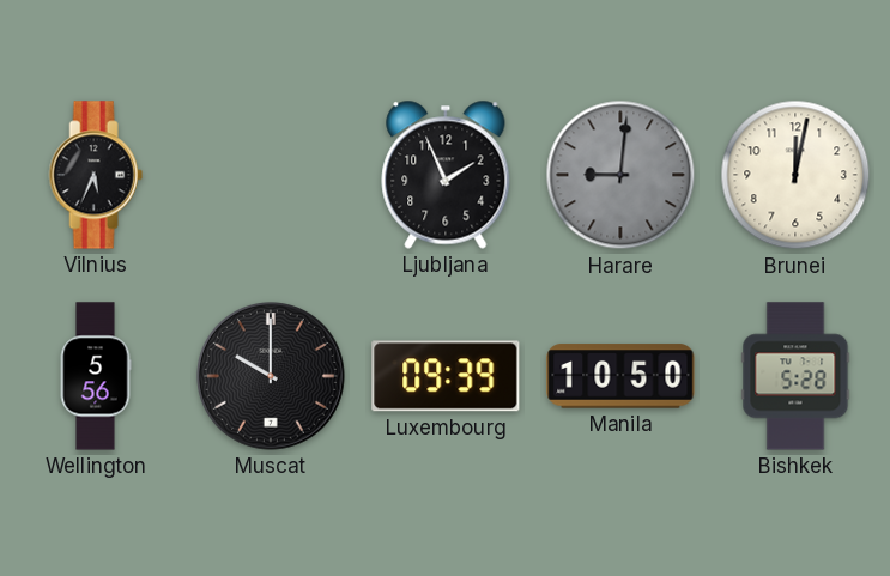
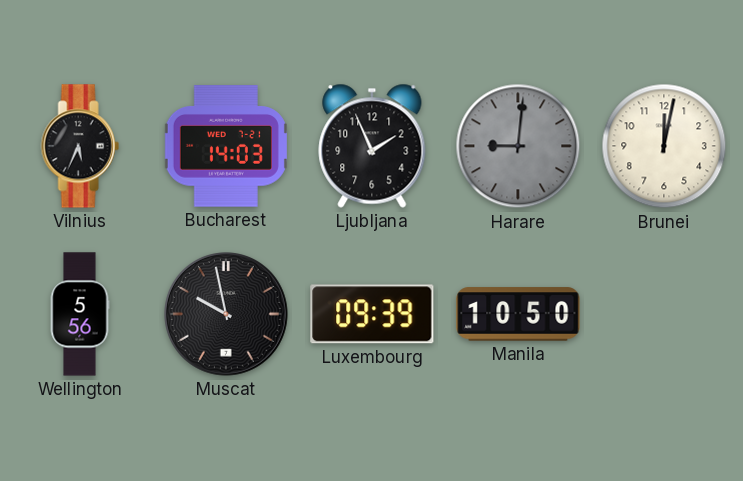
Bucharest: none -> 14:03 (226, 146)
Muscat: 10:00 -> 9:58 (227, 315)
Bishkek: 5:28 -> none (795, 376)
